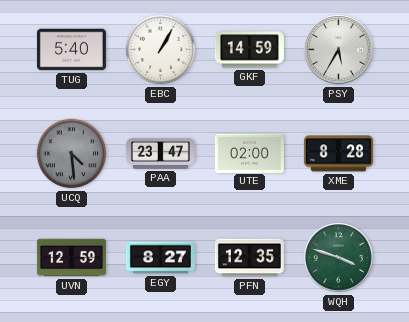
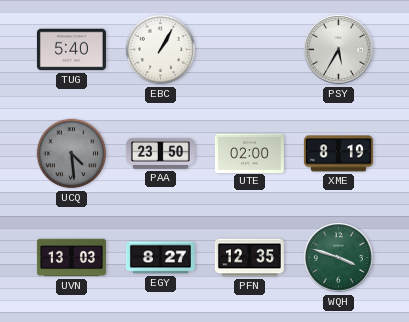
GKF: 14:59 -> none (249, 50)
PAA: 23:47 -> 23:50 (160, 153)
XME: 8:28 -> 8:19 (338, 154)
UVN: 12:59 -> 13:03 (71, 258)
